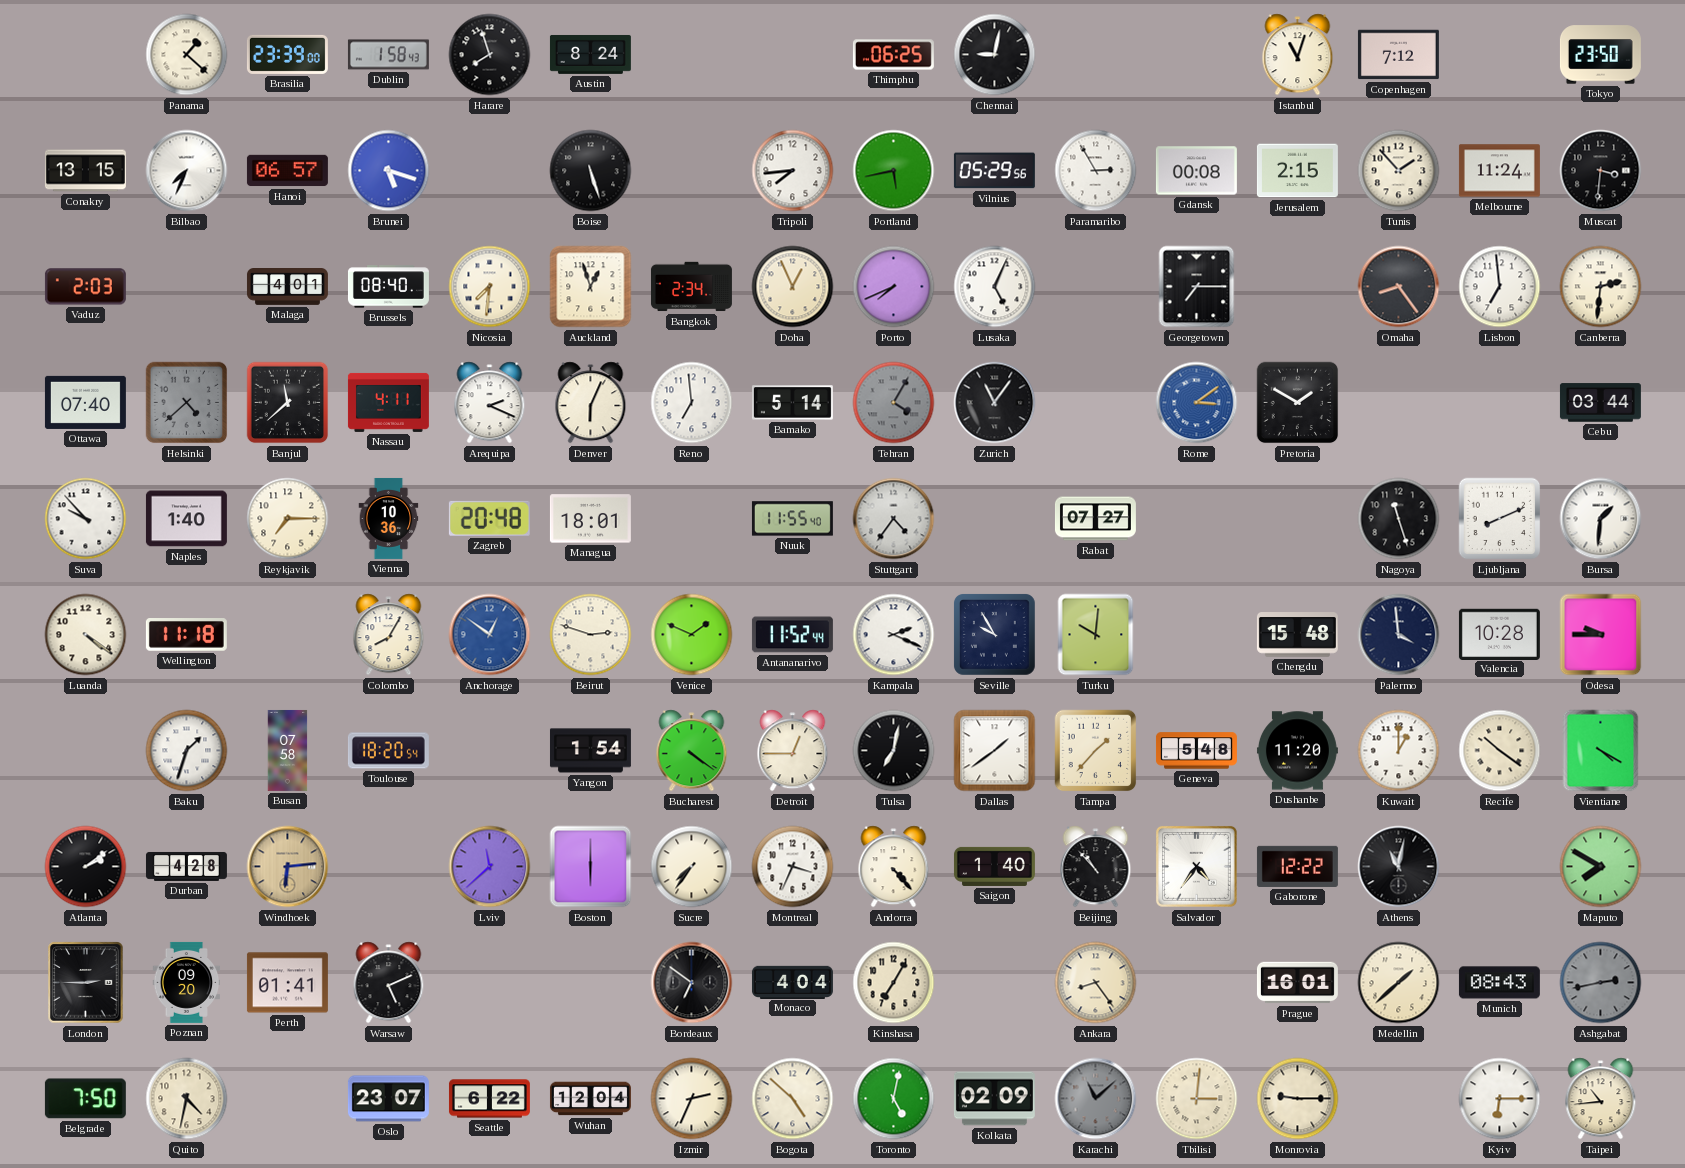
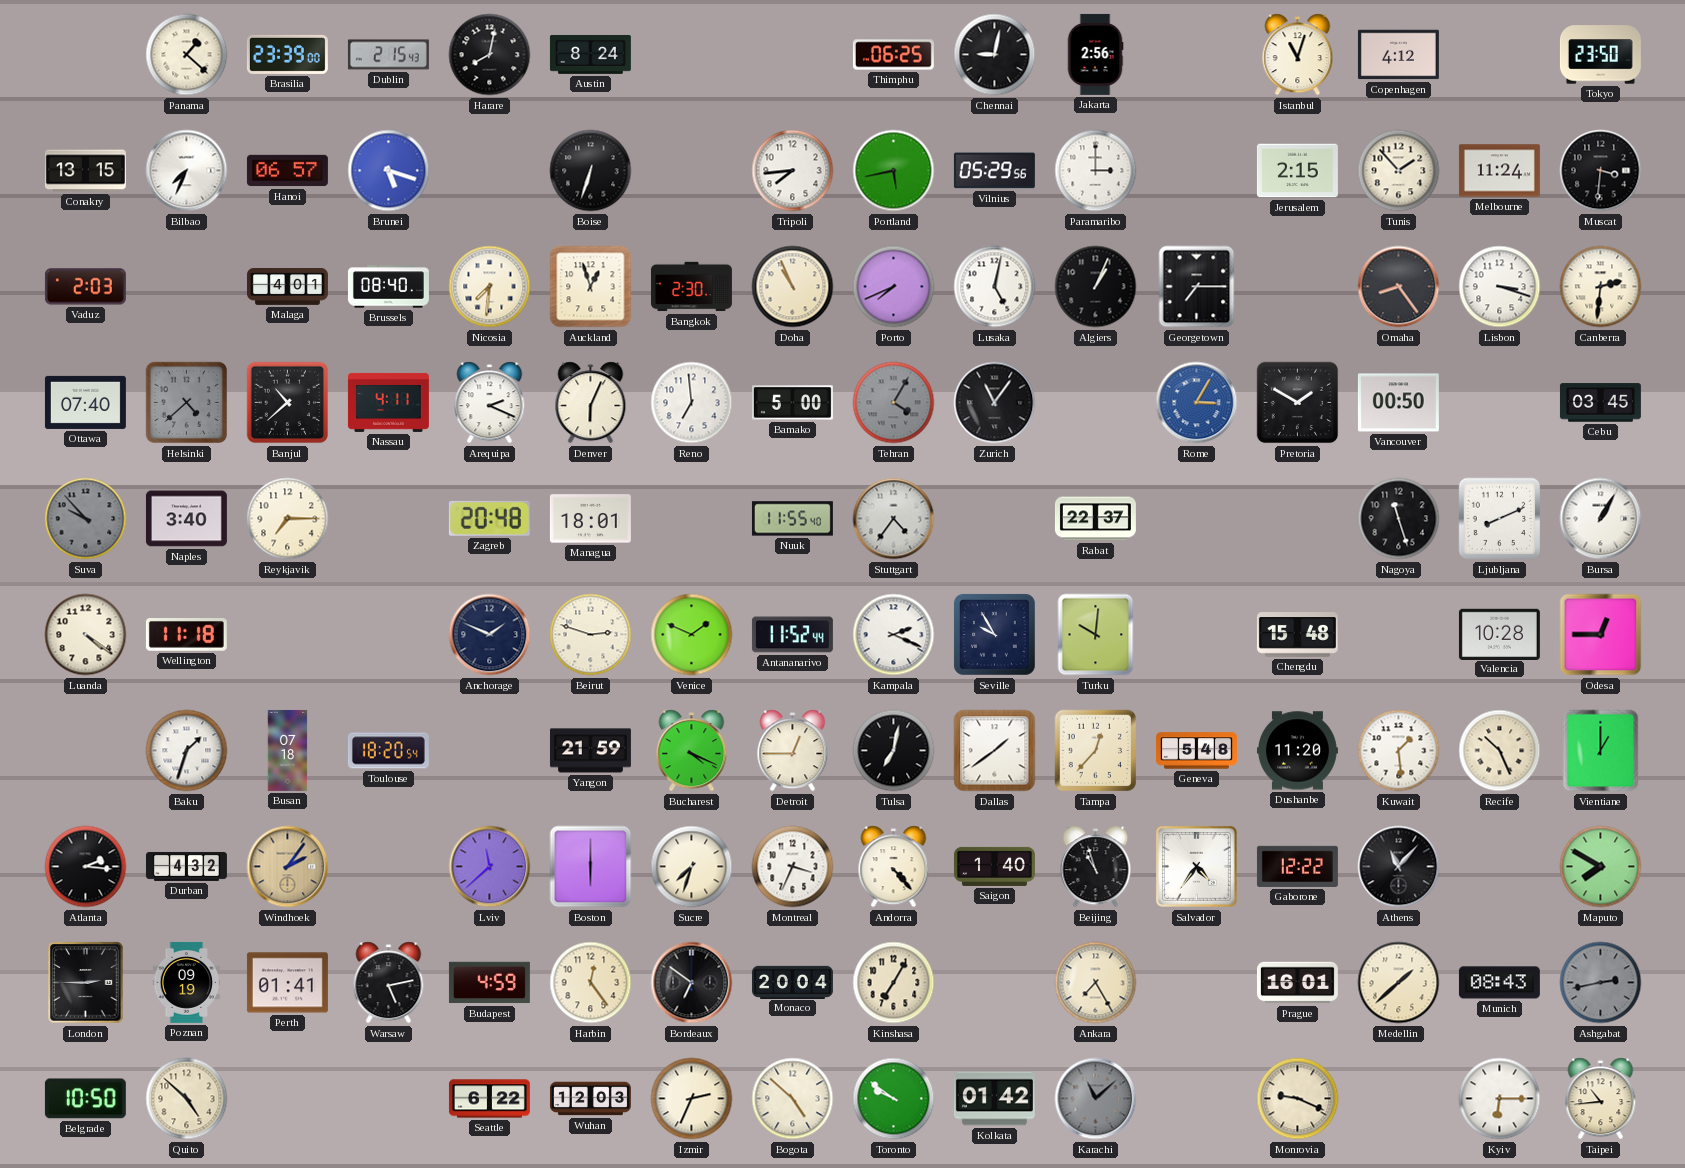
Dublin: 1:58 -> 2:15 (388, 55)
Harare: 7:57 -> 8:02 (490, 55)
Jakarta: none -> 2:56 (1095, 54)
Copenhagen: 7:12 -> 4:12 (1398, 55)
Boise: 5:27 -> 6:33 (591, 171)
Paramaribo: 2:55 -> 3:00 (1096, 171)
Gdansk: 00:08 -> none (1196, 171)
Bangkok: 2:34 -> 2:30 (691, 287)
Doha: 12:56 -> 10:56 (793, 287)
Lusaka: 5:04 -> 5:02 (995, 287)
Algiers: none -> 1:04 (1096, 287)
Lisbon: 6:59 -> 3:18 (1500, 287)
Banjul: 11:38 -> 10:38 (288, 403)
Bamako: 5:14 -> 5:00 (792, 403)
Rome: 3:09 -> 3:05 (1197, 403)
Vancouver: none -> 00:50 (1398, 403)
Cebu: 03:44 -> 03:45 (1600, 403)
Suva dial: white -> grey (86, 519)
Naples: 1:40 -> 3:40 (186, 519)
Vienna: 10:36 -> none (389, 518)
Rabat: 07:27 -> 22:37 (1095, 519)
Bursa: 1:31 -> 1:05 (1601, 519)
Colombo: 8:05 -> none (389, 635)
Anchorage: 12:51 -> 1:49 (490, 635)
Anchorage dial: blue -> navy (490, 635)
Palermo: 3:59 -> none (1399, 635)
Odesa: 9:45 -> 12:45 (1601, 635)
Busan: 07:58 -> 07:18 (288, 750)
Yangon: 1:54 -> 21:59 (590, 751)
Bucharest: 4:21 -> 4:19 (692, 751)
Tampa: 1:37 -> 12:37 (1096, 751)
Kuwait: 1:00 -> 1:29 (1399, 751)
Recife: 10:21 -> 10:26 (1500, 751)
Vientiane: 4:20 -> 1:00 (1601, 751)
Atlanta: 2:09 -> 2:16 (86, 867)
Durban: 4:28 -> 4:32 (186, 866)
Windhoek: 6:14 -> 2:06 (288, 867)
Sucre: 7:36 -> 7:33 (692, 867)
Beijing: 10:53 -> 10:57 (1096, 867)
Athens: 11:02 -> 11:07 (1399, 867)
Poznan: 09:20 -> 09:19 (187, 982)
Warsaw: 5:11 -> 5:13 (389, 983)
Budapest: none -> 4:59 (489, 983)
Harbin: none -> 12:24 (591, 983)
Monaco: 4:04 -> 20:04 (792, 982)
Ankara: 8:24 -> 7:25 (1096, 983)
Belgrade: 7:50 -> 10:50 (85, 1099)
Quito: 4:32 -> 4:52 (187, 1099)
Oslo: 23:07 -> none (388, 1099)
Wuhan: 12:04 -> 12:03 (590, 1099)
Toronto: 5:02 -> 9:51 (894, 1099)
Kolkata: 02:09 -> 01:42 (994, 1099)
Tbilisi: 3:01 -> none (1197, 1099)
Monrovia: 9:15 -> 9:19 (1298, 1099)
